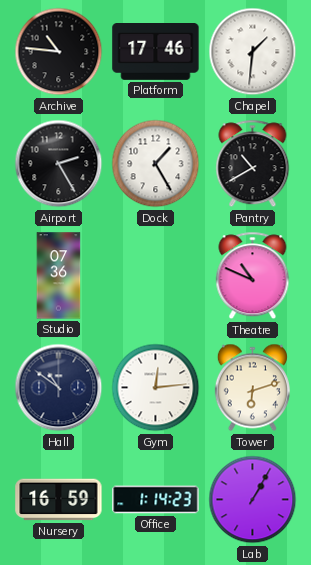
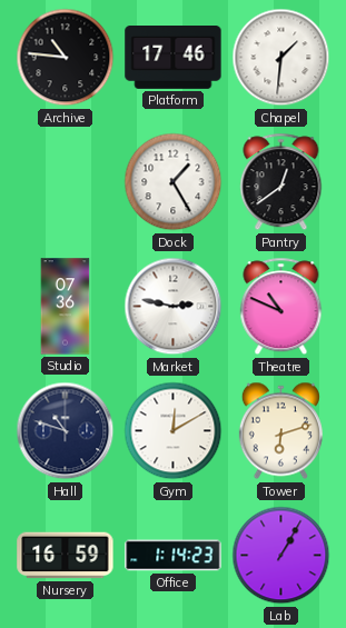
Airport: 2:25 -> none (59, 164)
Pantry: 10:40 -> 12:39 (281, 182)
Market: none -> 2:47 (174, 307)
Hall: 10:51 -> 10:48 (66, 431)
Gym: 12:14 -> 12:10 (174, 431)
